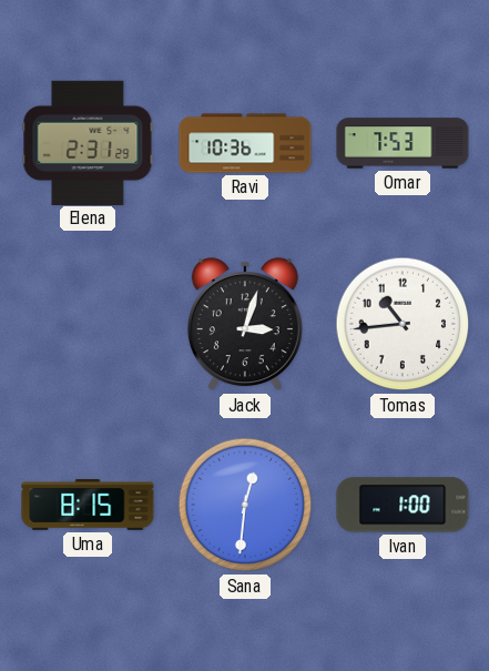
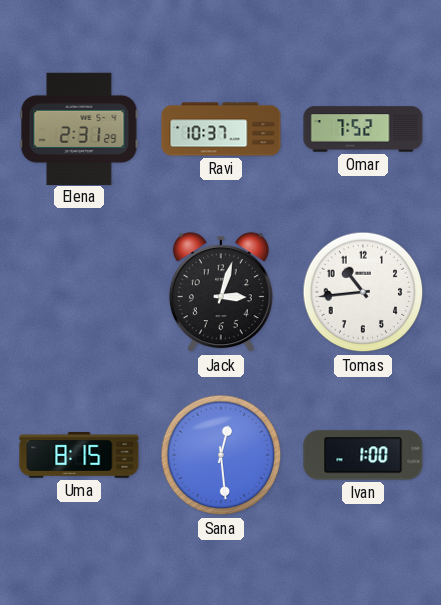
Ravi: 10:36 -> 10:37 (221, 129)
Omar: 7:53 -> 7:52 (363, 129)
Sana: 12:31 -> 12:29 (221, 455)
